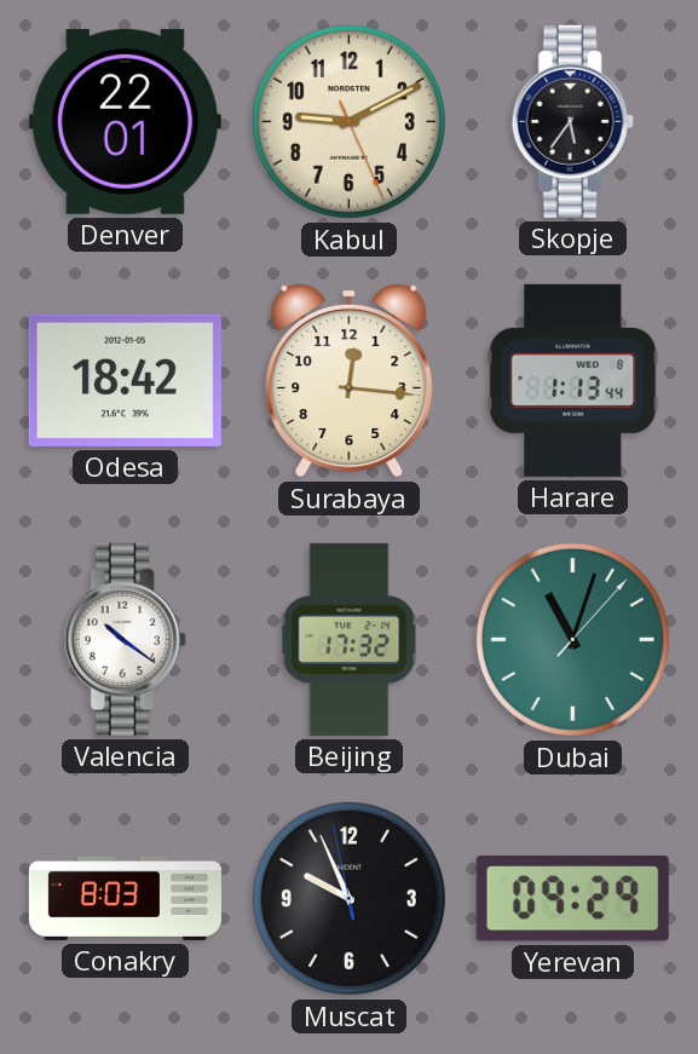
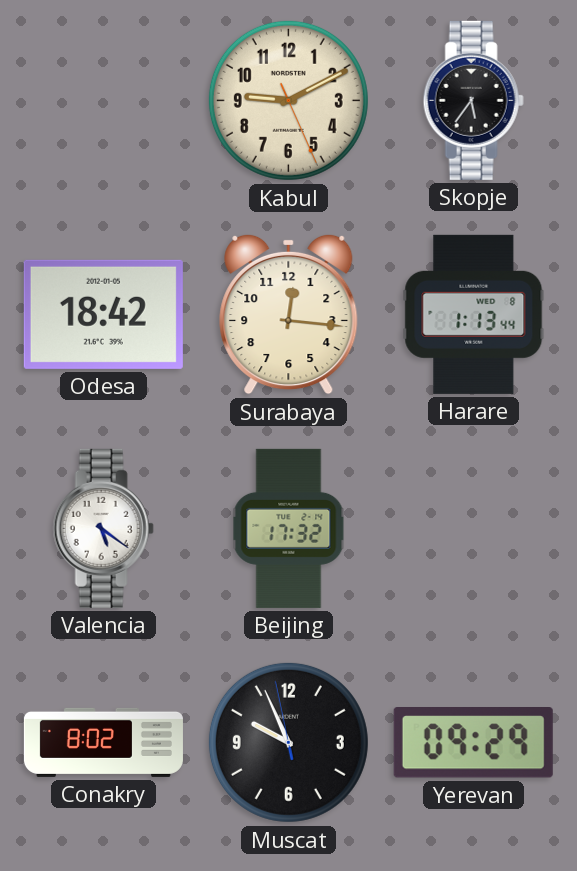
Denver: 22:01 -> none (125, 121)
Valencia: 10:21 -> 5:21 (103, 528)
Dubai: 11:03 -> none (572, 639)
Conakry: 8:03 -> 8:02 (103, 742)
